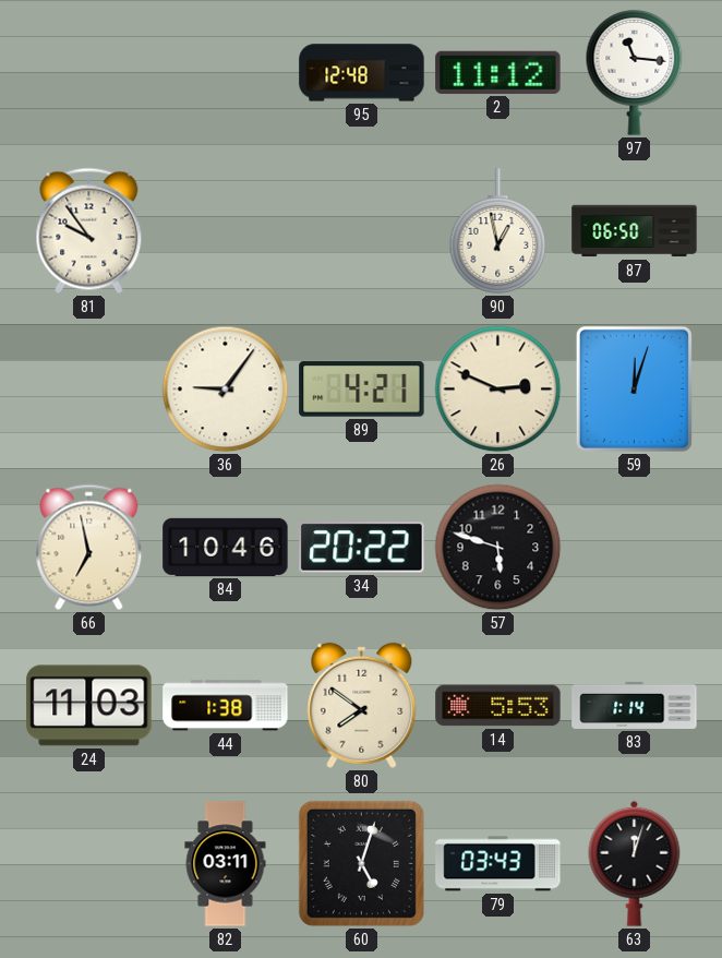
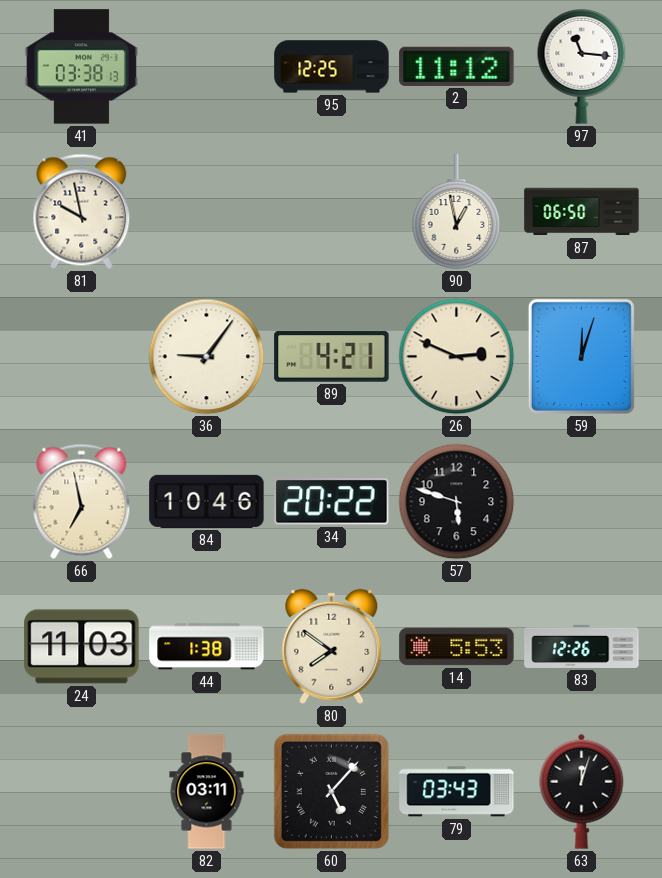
41: none -> 03:38 (81, 67)
95: 12:48 -> 12:25 (332, 67)
81: 9:54 -> 9:58 (82, 212)
83: 1:14 -> 12:26 (582, 646)
60: 5:03 -> 5:07 (331, 791)
